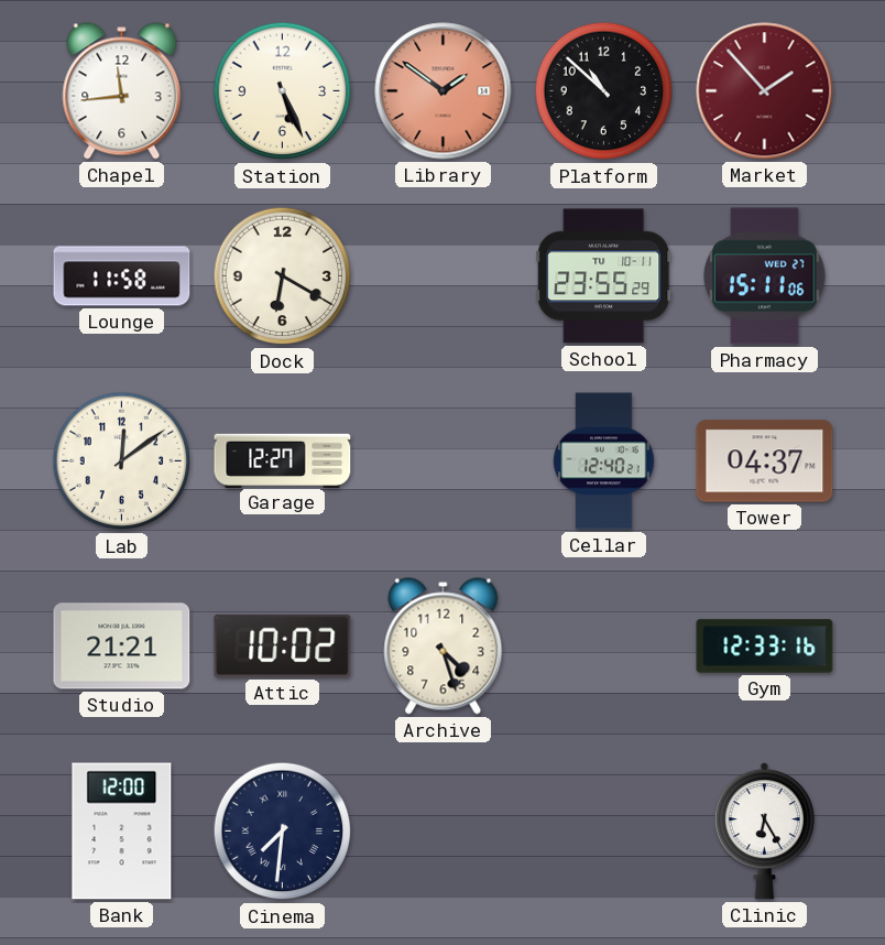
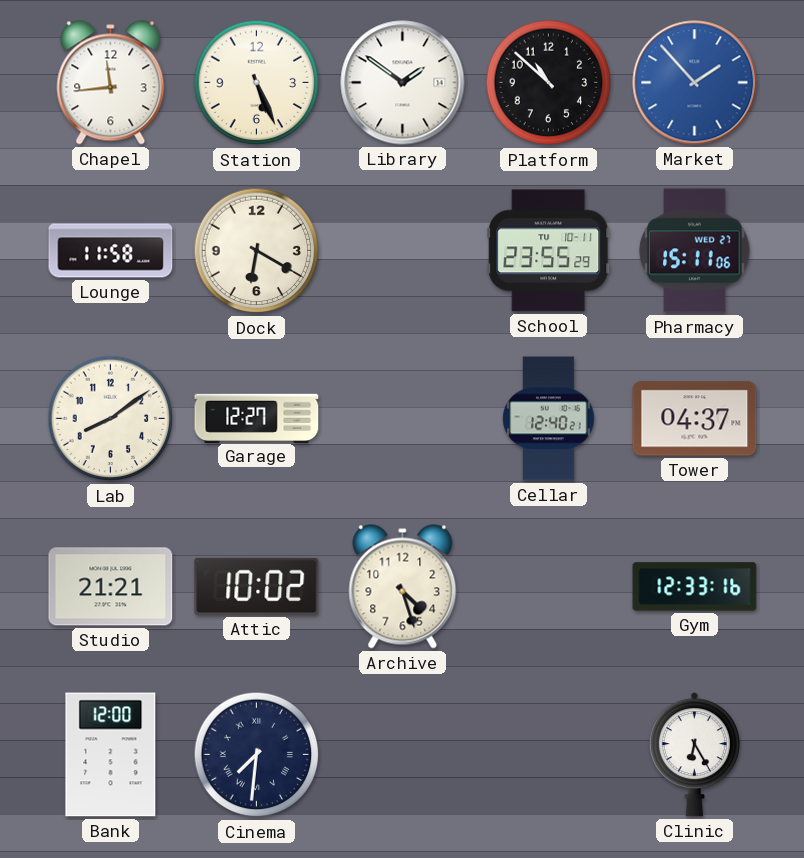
Library dial: salmon -> white (403, 83)
Market dial: burgundy -> blue (695, 83)
Lab: 12:09 -> 8:09 (111, 419)
